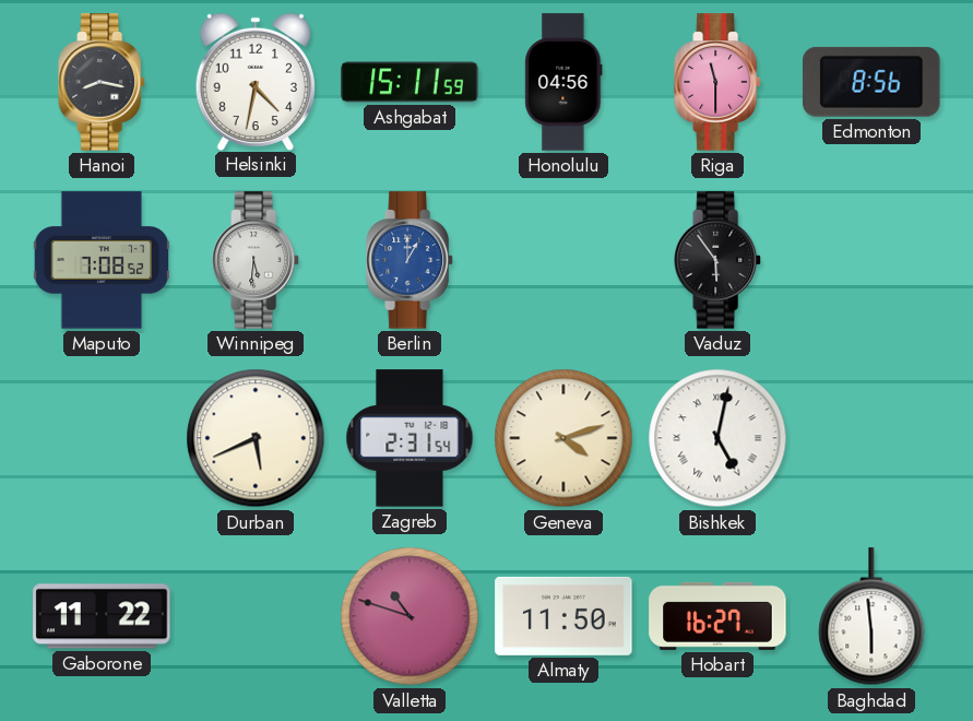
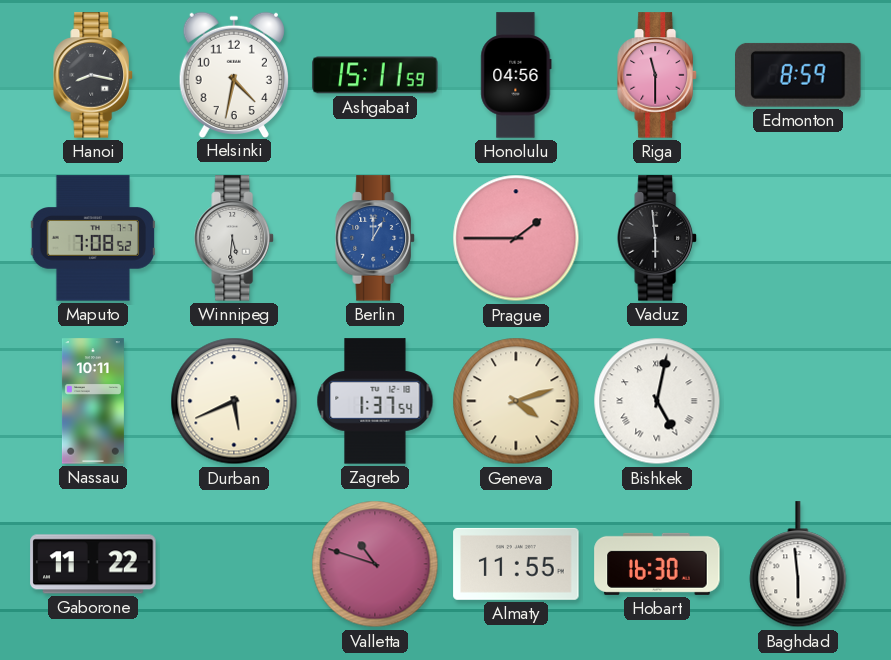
Edmonton: 8:56 -> 8:59 (799, 75)
Prague: none -> 1:45 (516, 238)
Vaduz: 5:54 -> 5:59 (657, 238)
Nassau: none -> 10:11 (93, 401)
Zagreb: 2:31 -> 1:37 (375, 401)
Almaty: 11:50 -> 11:55 (516, 564)
Hobart: 16:27 -> 16:30 (657, 564)
